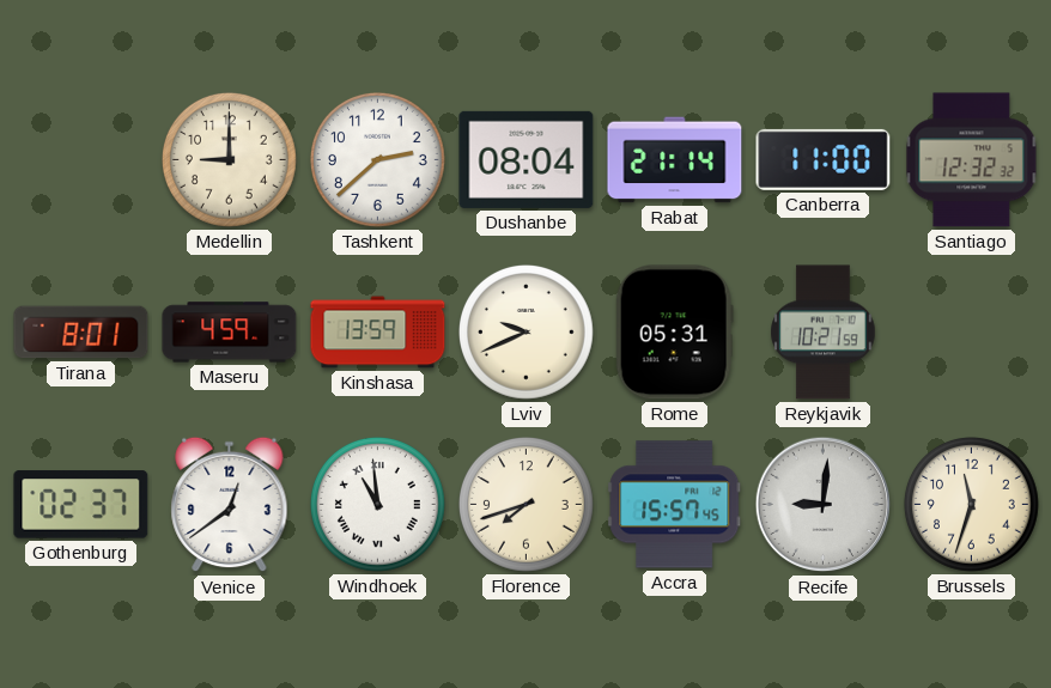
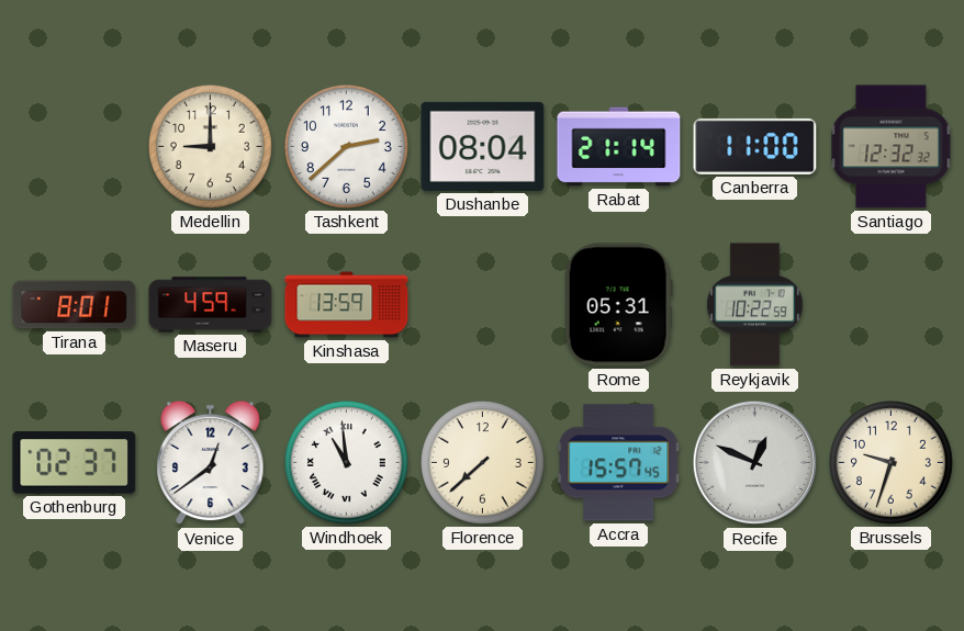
Lviv: 9:41 -> none (527, 333)
Reykjavik: 10:21 -> 10:22 (755, 305)
Florence: 7:42 -> 7:38 (483, 463)
Recife: 9:01 -> 12:49 (755, 463)
Brussels: 11:33 -> 9:33 (892, 463)
